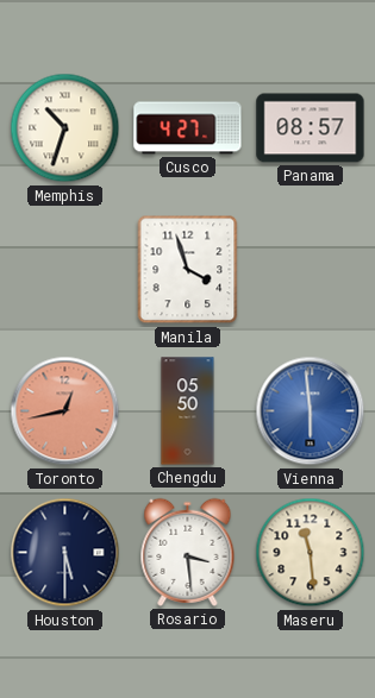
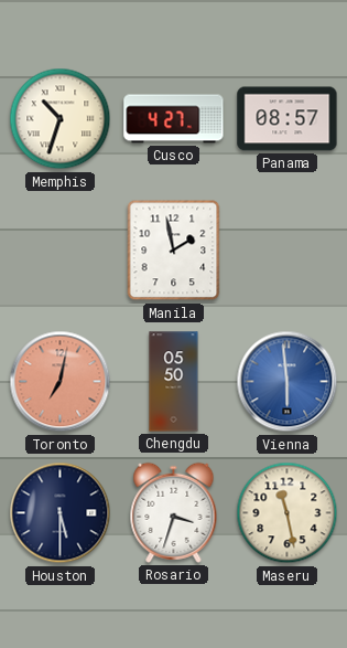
Manila: 3:57 -> 1:58 (174, 251)
Toronto: 12:43 -> 7:02 (61, 382)
Rosario: 3:29 -> 3:33 (174, 512)
Maseru: 11:29 -> 11:28 (288, 513)
